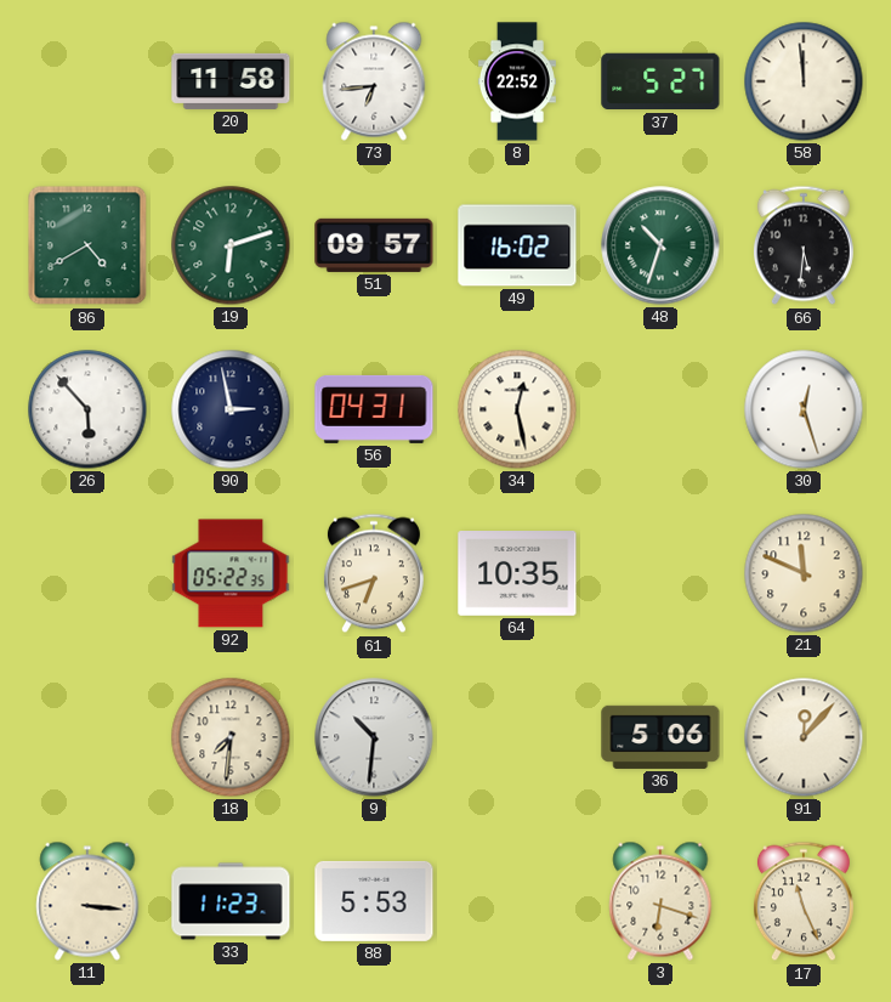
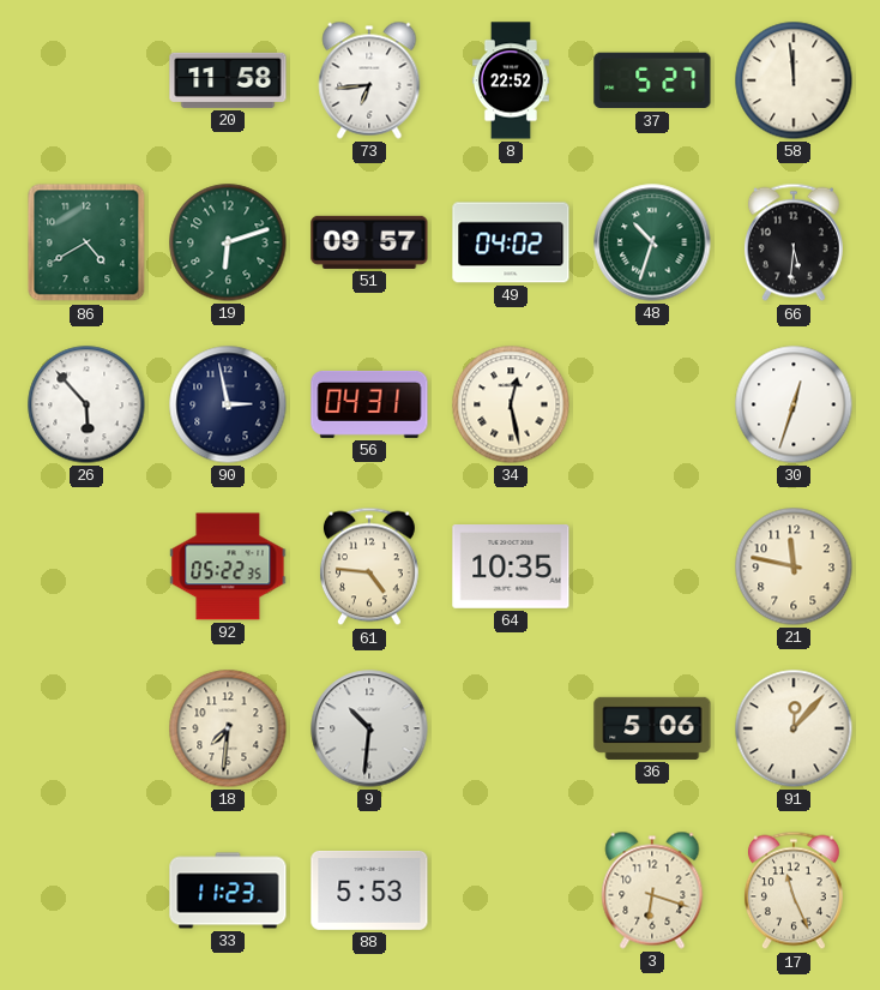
49: 16:02 -> 04:02 (511, 242)
30: 12:27 -> 12:33 (794, 404)
61: 6:42 -> 4:46 (369, 566)
21: 11:49 -> 11:47 (794, 566)
11: 3:16 -> none (87, 901)
